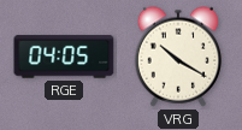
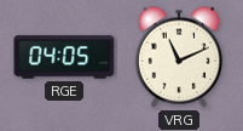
VRG: 10:20 -> 11:11 (178, 57)
